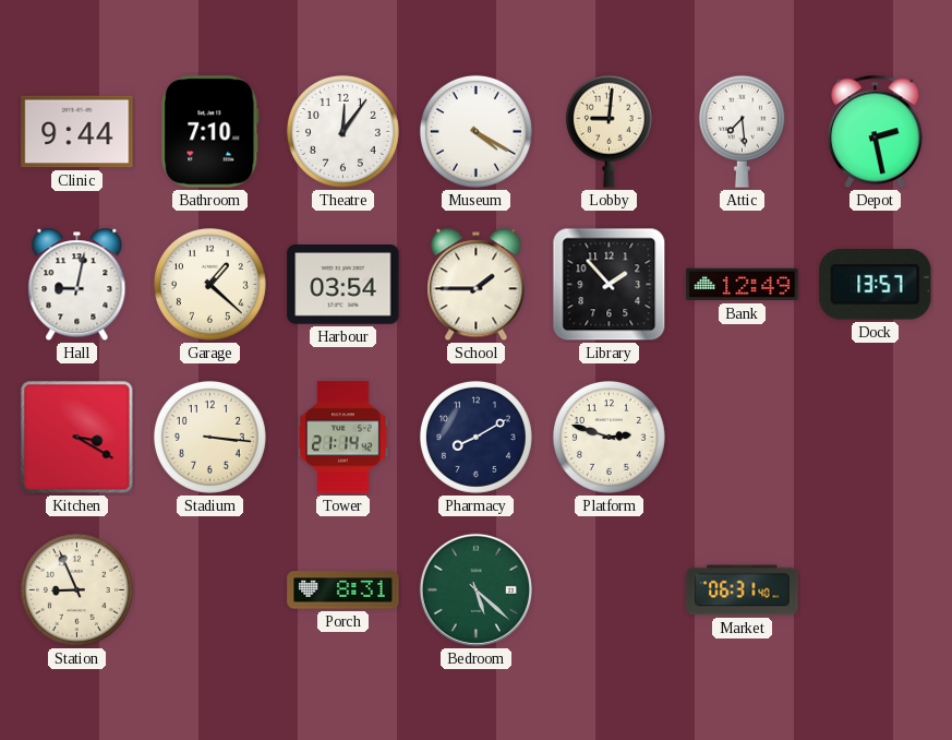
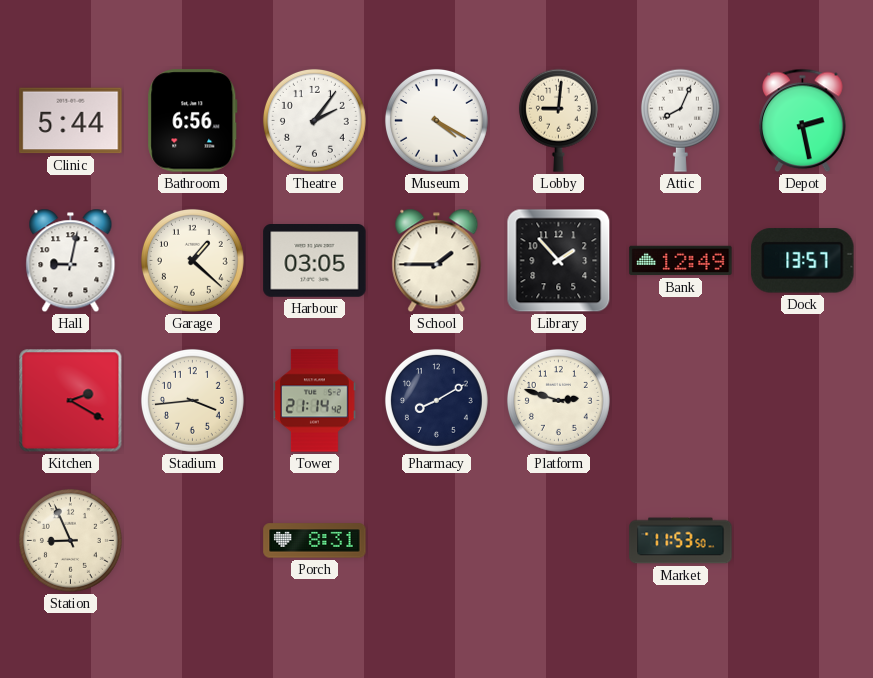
Clinic: 9:44 -> 5:44 (71, 121)
Bathroom: 7:10 -> 6:56 (193, 121)
Theatre: 12:06 -> 2:06 (314, 120)
Attic: 7:29 -> 8:04 (680, 120)
Harbour: 03:54 -> 03:05 (315, 261)
Kitchen: 3:20 -> 2:20 (71, 401)
Stadium: 3:16 -> 3:44 (192, 400)
Bedroom: 5:22 -> none (475, 589)
Market: 06:31 -> 11:53 (681, 541)
